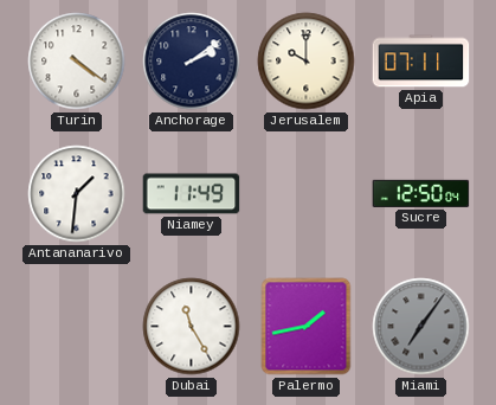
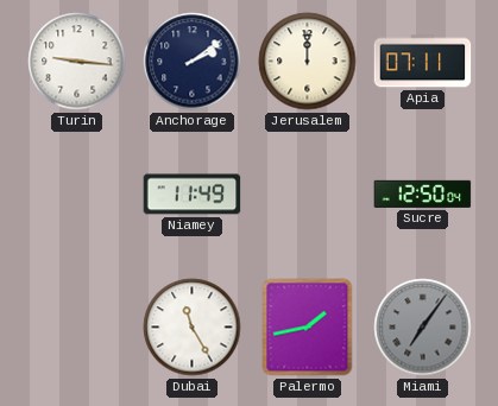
Turin: 4:21 -> 9:16 (77, 62)
Jerusalem: 10:00 -> 12:00 (308, 62)
Antananarivo: 1:31 -> none (77, 194)
